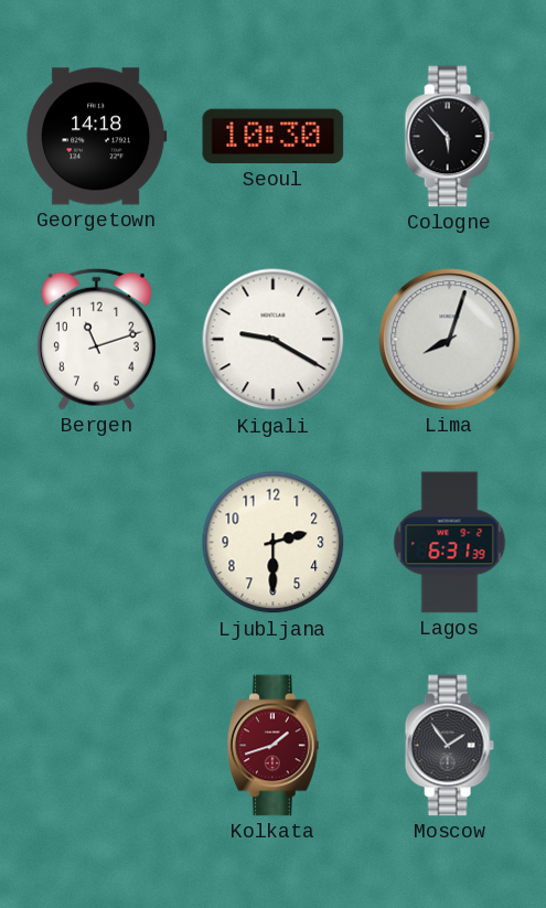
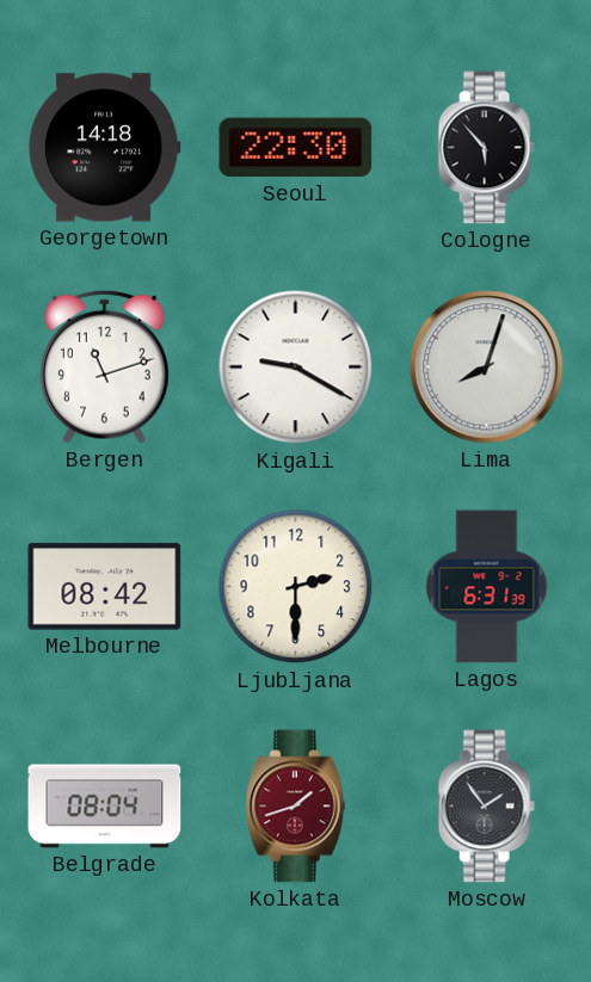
Seoul: 10:30 -> 22:30 (296, 148)
Melbourne: none -> 08:42 (105, 587)
Belgrade: none -> 08:04 (105, 807)
